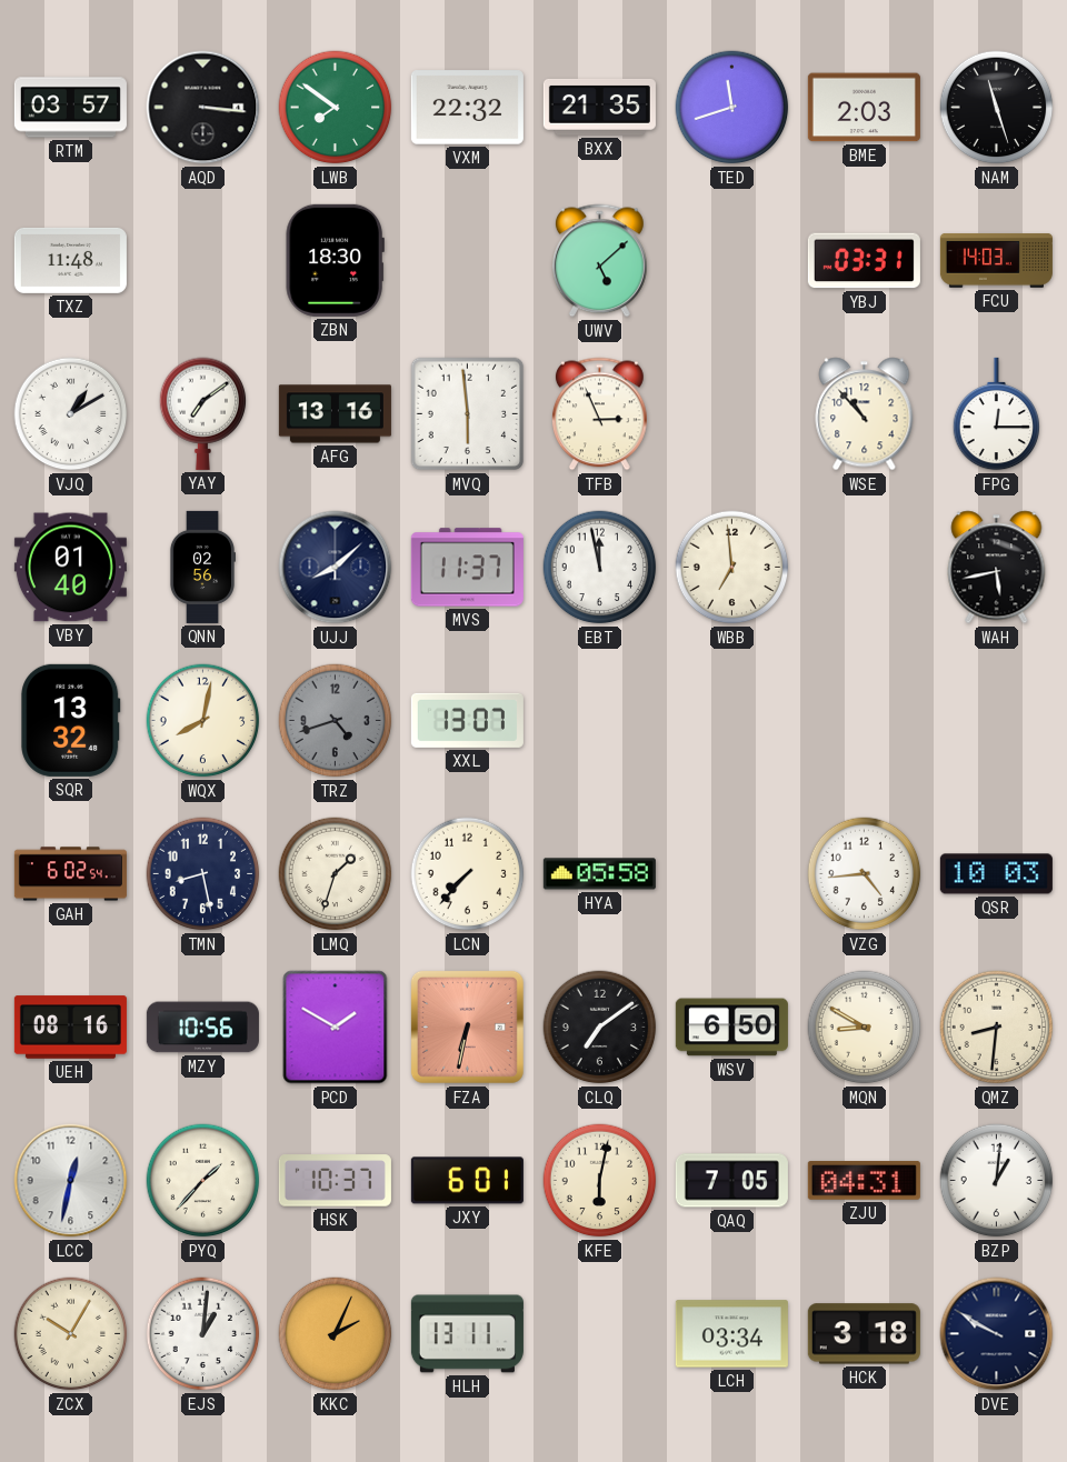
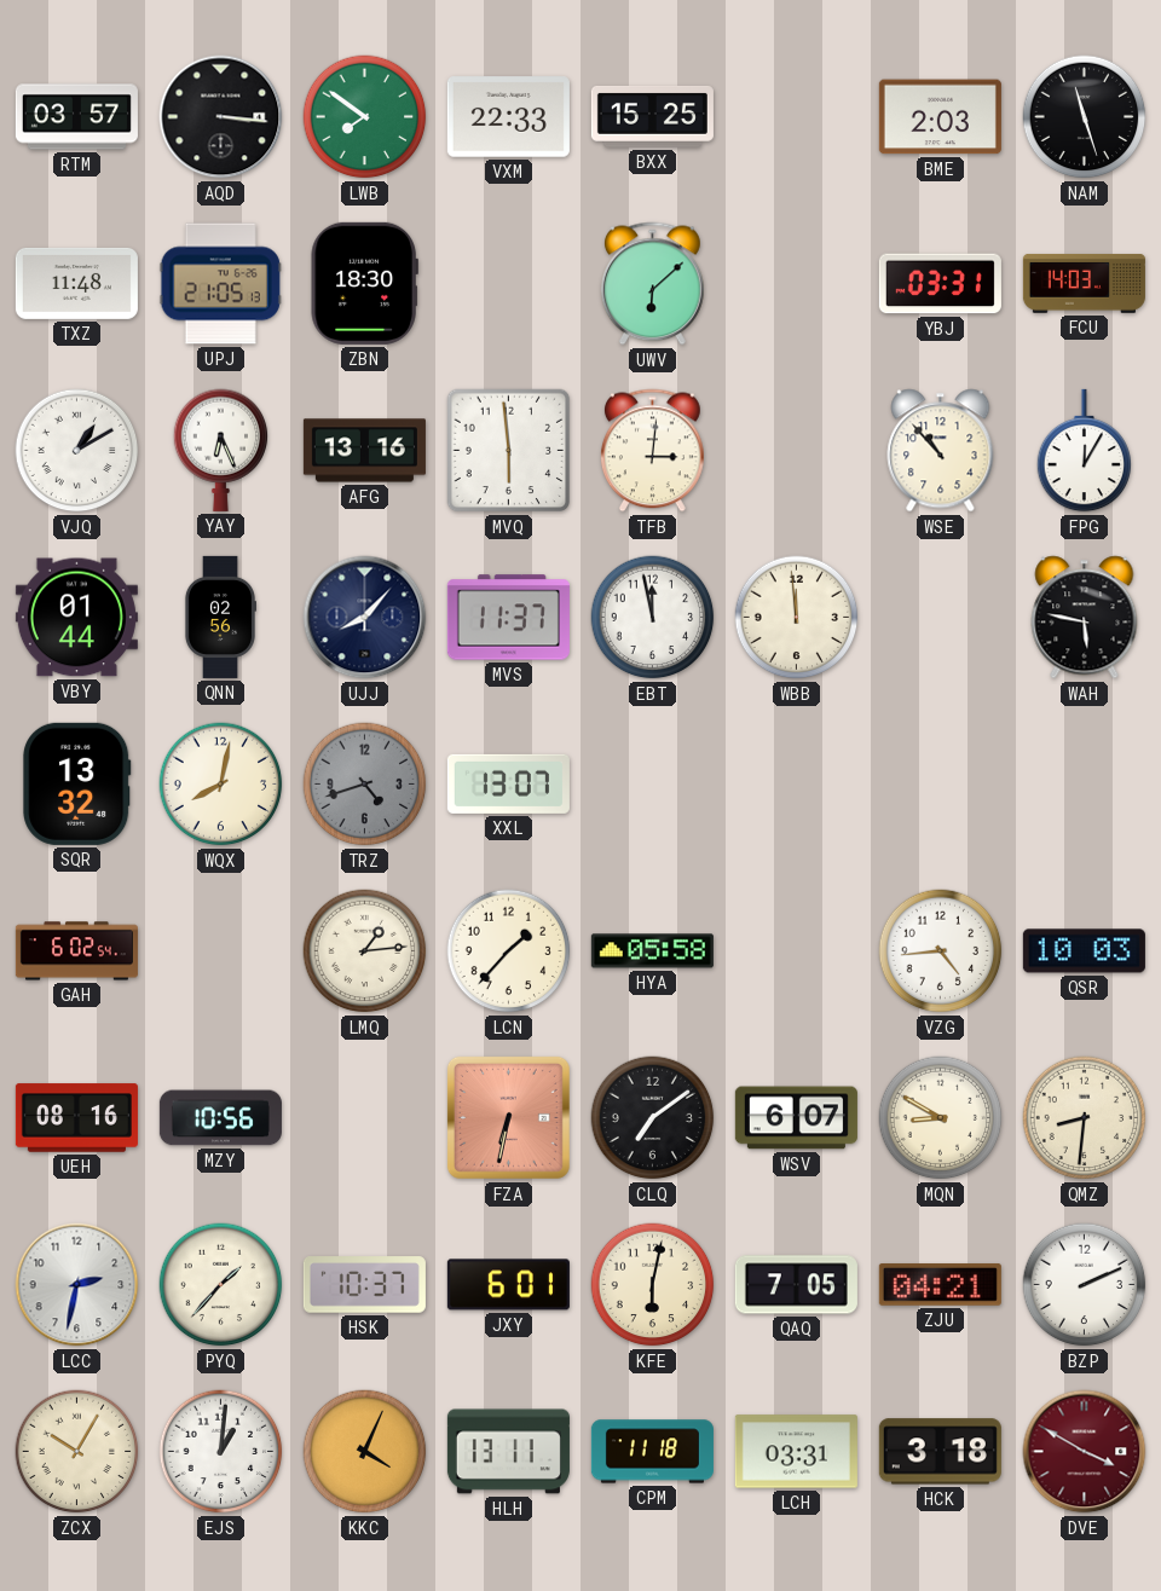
VXM: 22:32 -> 22:33 (508, 117)
BXX: 21:35 -> 15:25 (652, 116)
TED: 11:42 -> none (732, 108)
UPJ: none -> 21:05 (220, 284)
UWV: 5:08 -> 6:08 (652, 284)
YAY: 7:09 -> 6:26 (221, 450)
TFB: 2:56 -> 3:01 (652, 451)
FPG: 12:15 -> 12:05 (1085, 451)
VBY: 01:40 -> 01:44 (76, 618)
UJJ: 8:08 -> 8:07 (365, 618)
WBB: 6:59 -> 11:59 (797, 618)
WAH: 5:43 -> 5:47 (1085, 618)
TMN: 8:28 -> none (203, 874)
LMQ: 1:33 -> 1:14 (365, 951)
LCN: 7:37 -> 1:37 (509, 951)
PCD: 1:50 -> none (336, 1028)
WSV: 6:50 -> 6:07 (796, 1118)
LCC: 12:32 -> 2:32 (77, 1285)
ZJU: 04:31 -> 04:21 (940, 1285)
BZP: 1:01 -> 2:11 (1085, 1285)
KKC: 2:04 -> 4:04 (365, 1452)
CPM: none -> 11:18 (652, 1452)
LCH: 03:34 -> 03:31 (796, 1452)
DVE: 9:50 -> 3:50 (1085, 1452)
DVE dial: navy -> burgundy (1085, 1452)
